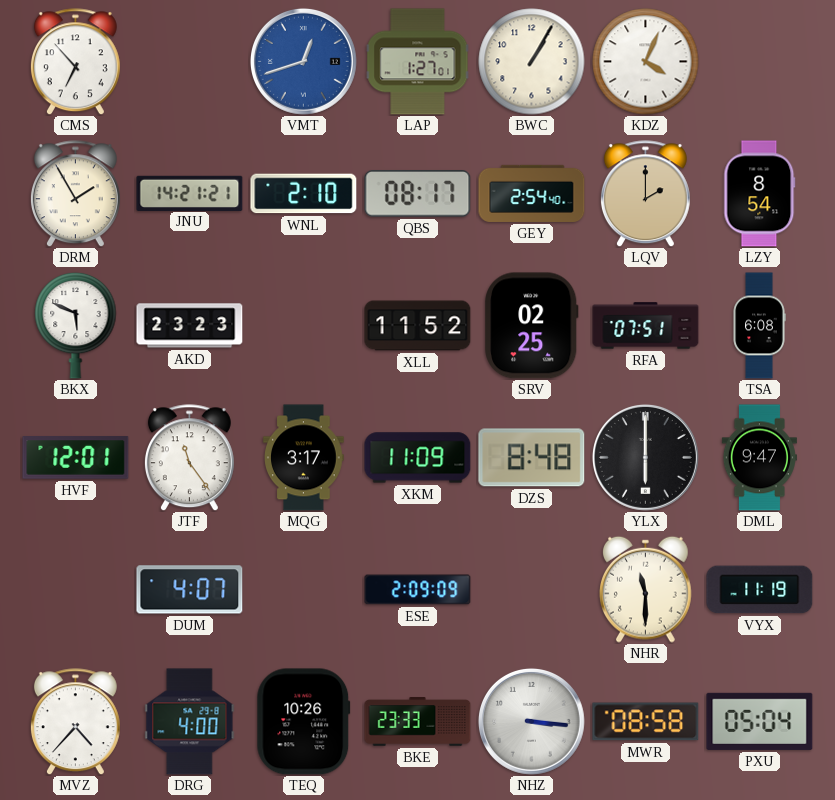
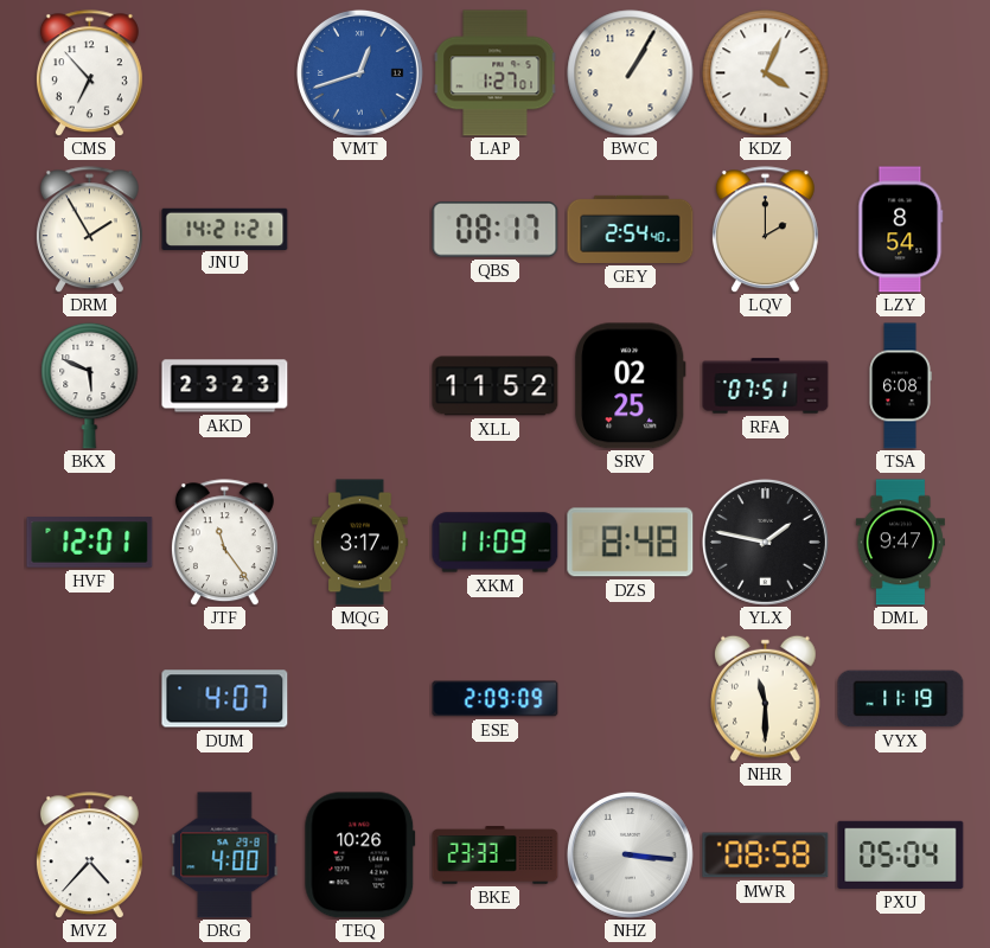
WNL: 2:10 -> none (304, 194)
YLX: 6:00 -> 1:47 (765, 542)
